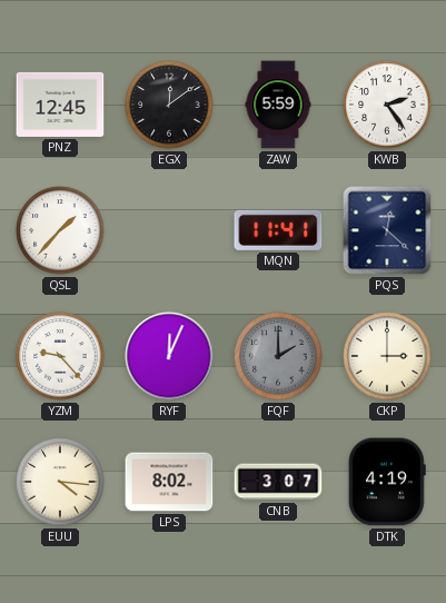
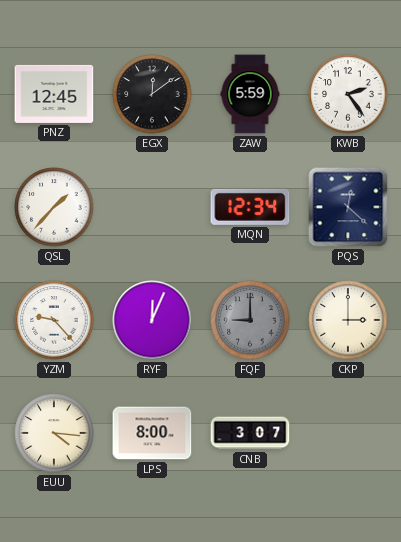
MQN: 11:41 -> 12:34 (250, 207)
FQF: 2:00 -> 9:00 (250, 320)
LPS: 8:02 -> 8:00 (152, 433)
DTK: 4:19 -> none (387, 482)
